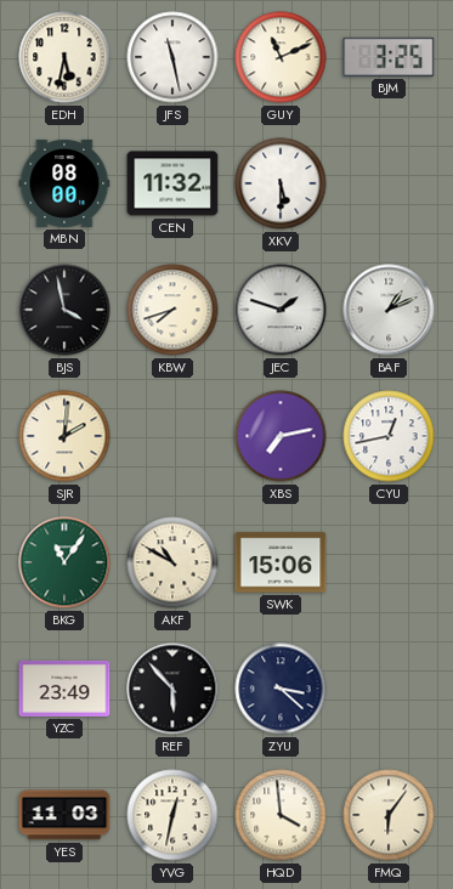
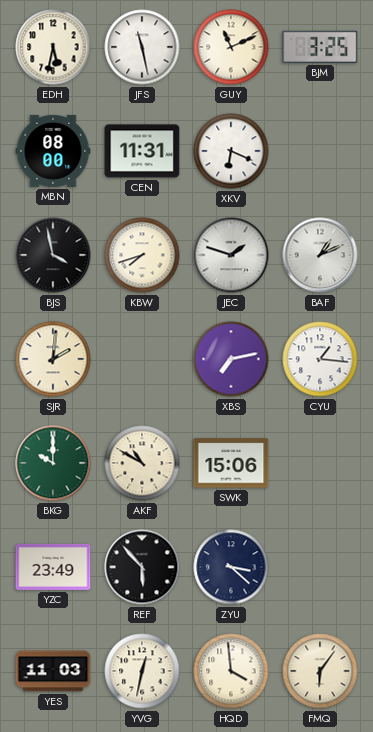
CEN: 11:32 -> 11:31 (142, 151)
XKV: 5:30 -> 6:19 (231, 151)
CYU: 12:43 -> 1:16 (320, 359)
BKG: 11:06 -> 10:00 (53, 463)
